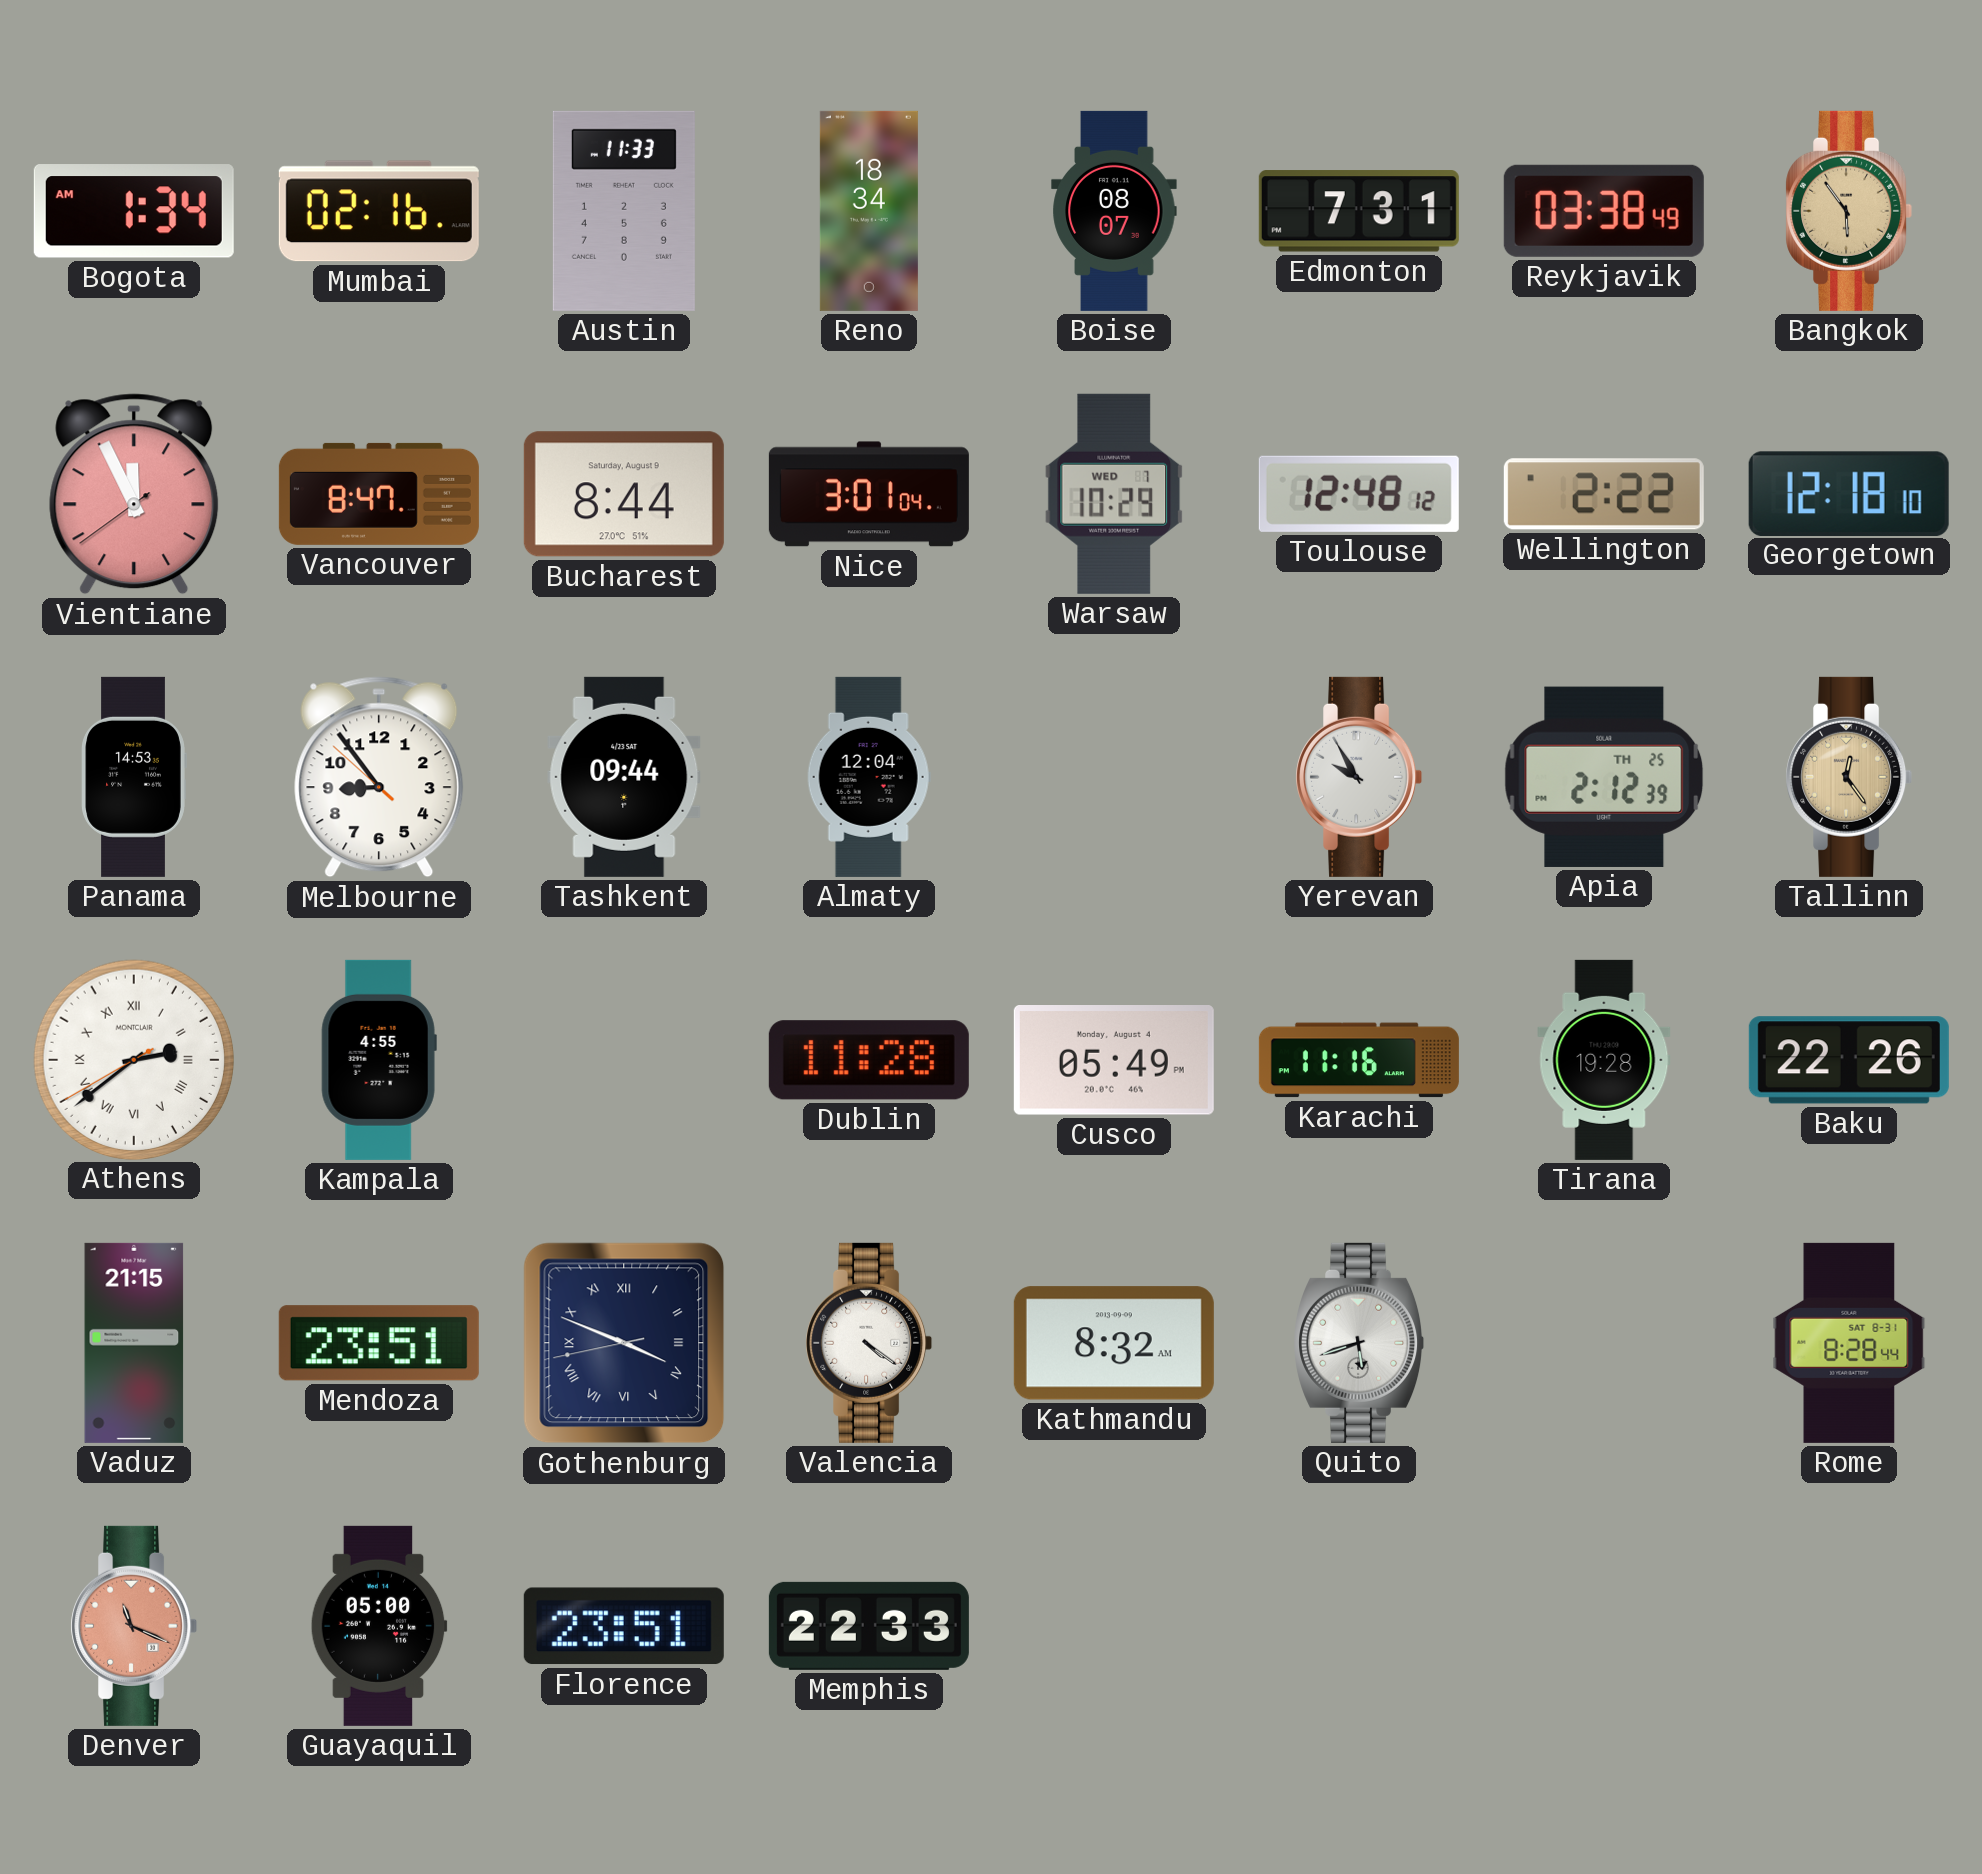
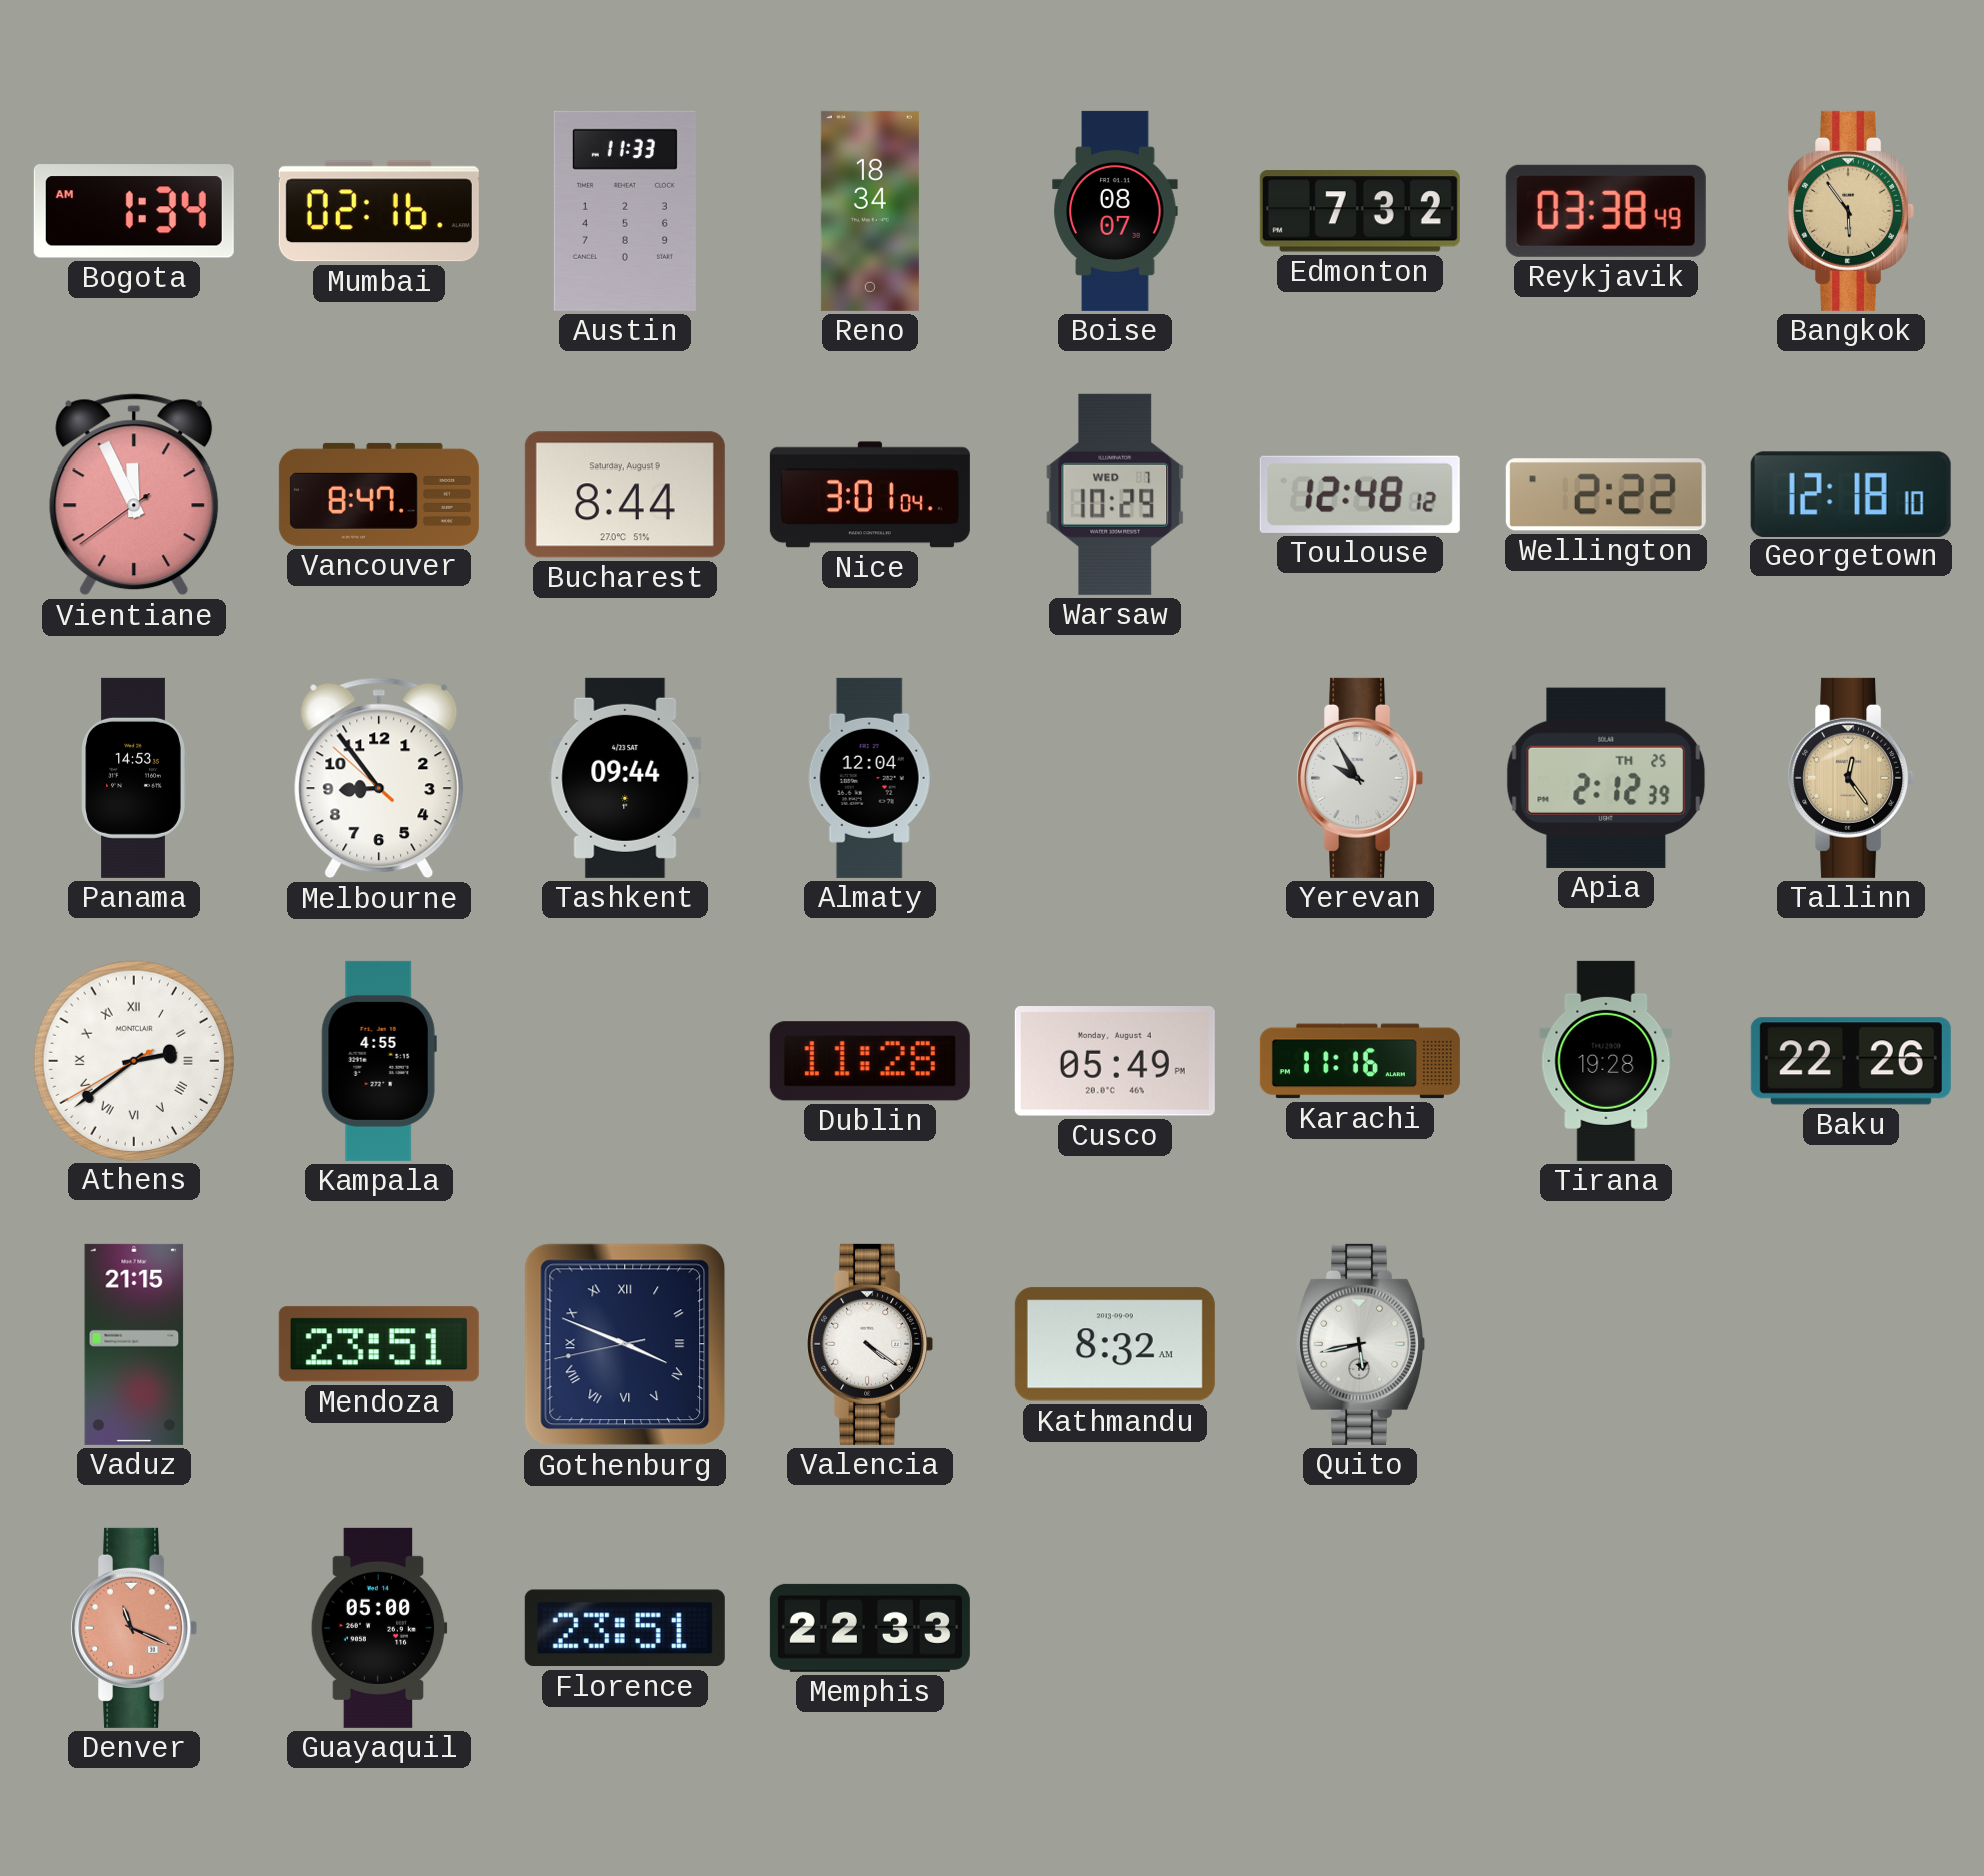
Edmonton: 7:31 -> 7:32 (1360, 211)
Quito: 5:42 -> 5:43 (1360, 1344)
Rome: 8:28 -> none (1849, 1343)
